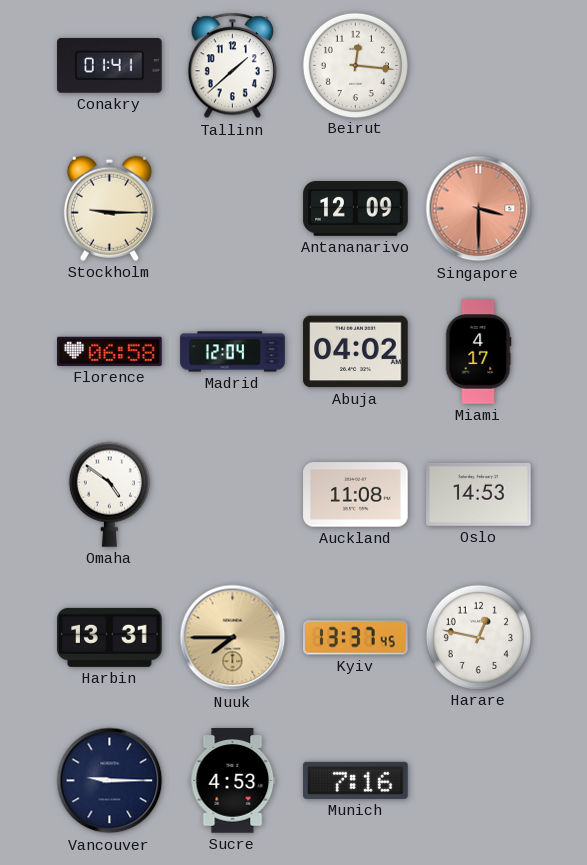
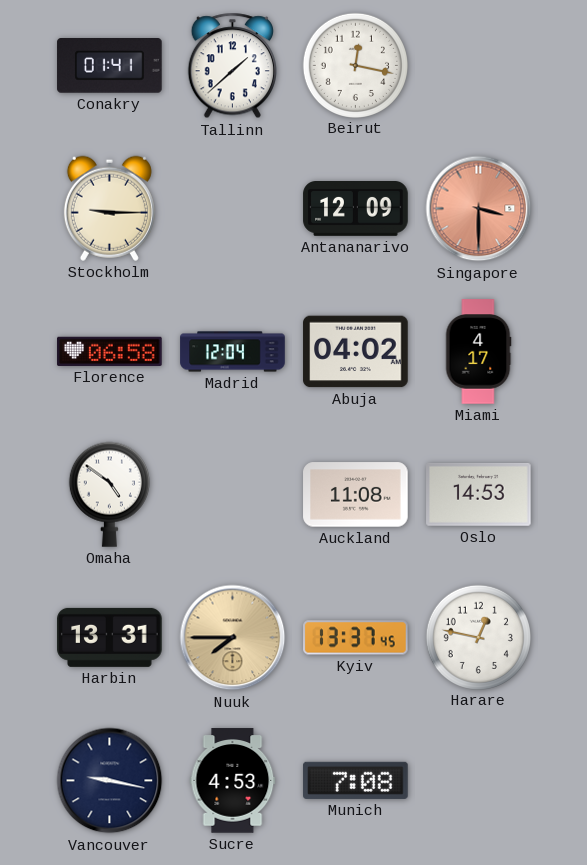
Beirut: 12:16 -> 12:17 (355, 65)
Vancouver: 9:15 -> 9:17 (110, 781)
Munich: 7:16 -> 7:08 (356, 780)
